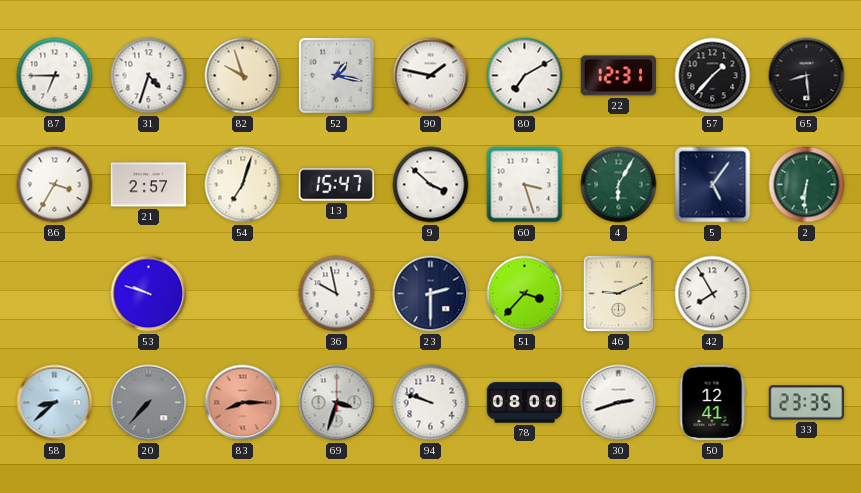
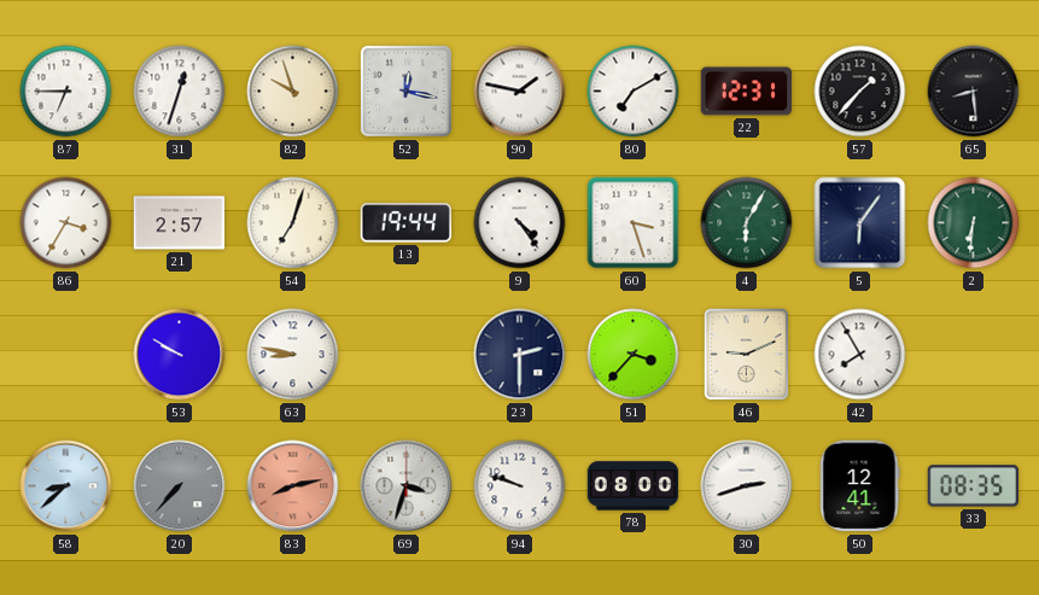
31: 4:33 -> 12:33 (180, 92)
52: 1:17 -> 12:17 (405, 91)
13: 15:47 -> 19:44 (405, 223)
9: 3:52 -> 4:24 (520, 223)
5: 5:06 -> 6:06 (860, 223)
53: 9:48 -> 9:50 (180, 355)
63: none -> 8:47 (293, 355)
36: 9:58 -> none (337, 294)
83: 8:15 -> 8:13 (293, 486)
33: 23:35 -> 08:35 (973, 486)
